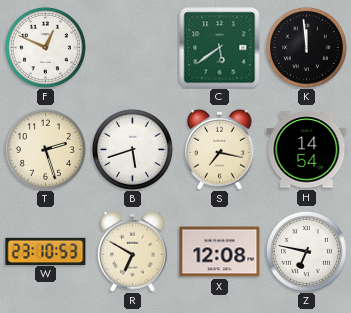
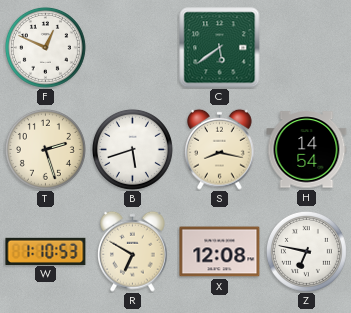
K: 11:59 -> none (306, 47)
S: 7:17 -> 8:17 (220, 149)
W: 23:10 -> 1:10 (46, 251)
